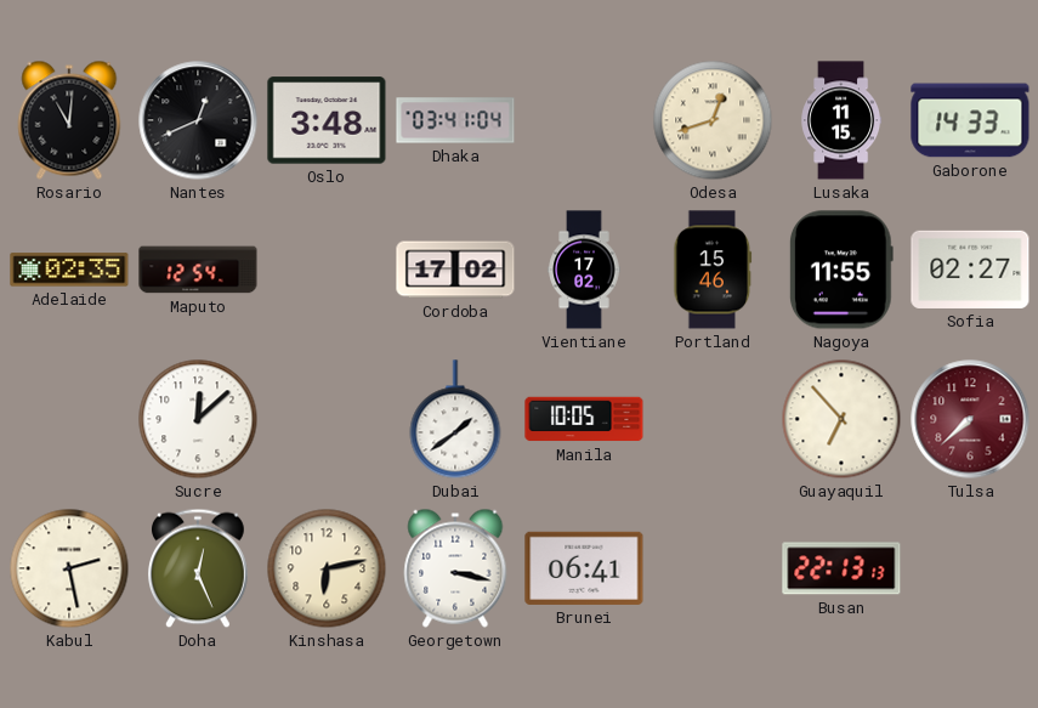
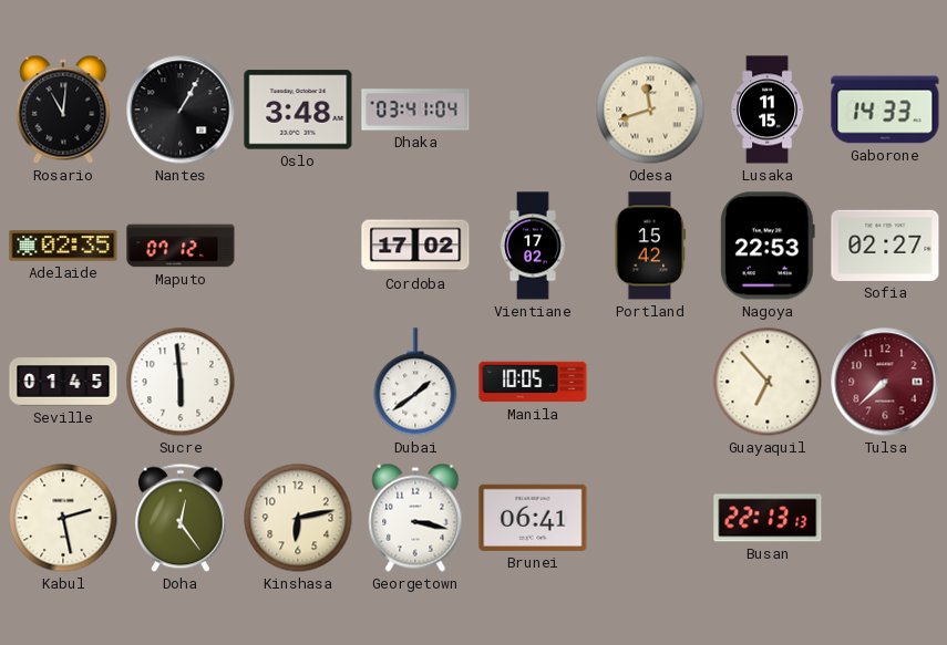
Nantes: 12:41 -> 1:05 (181, 110)
Odesa: 12:42 -> 11:42 (650, 110)
Maputo: 12:54 -> 07:12 (181, 246)
Portland: 15:46 -> 15:42 (650, 246)
Nagoya: 11:55 -> 22:53 (768, 246)
Seville: none -> 01:45 (63, 382)
Sucre: 12:08 -> 5:59 (181, 382)
Doha: 12:26 -> 12:24 (182, 518)
